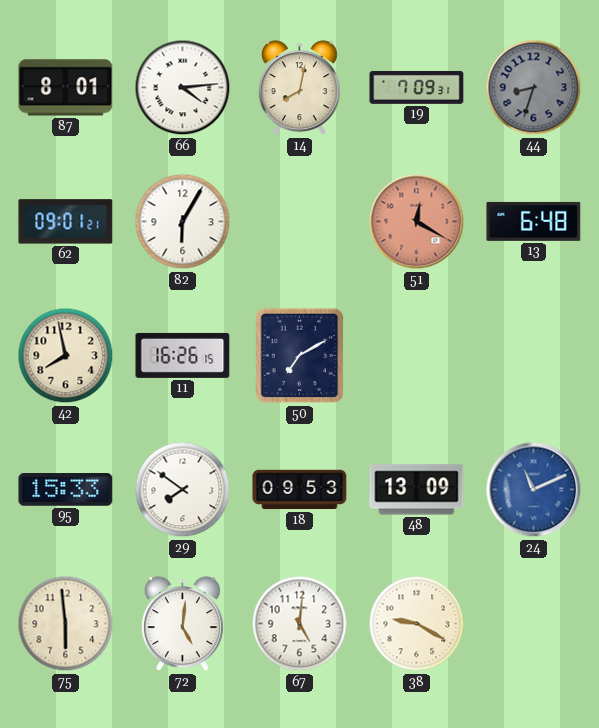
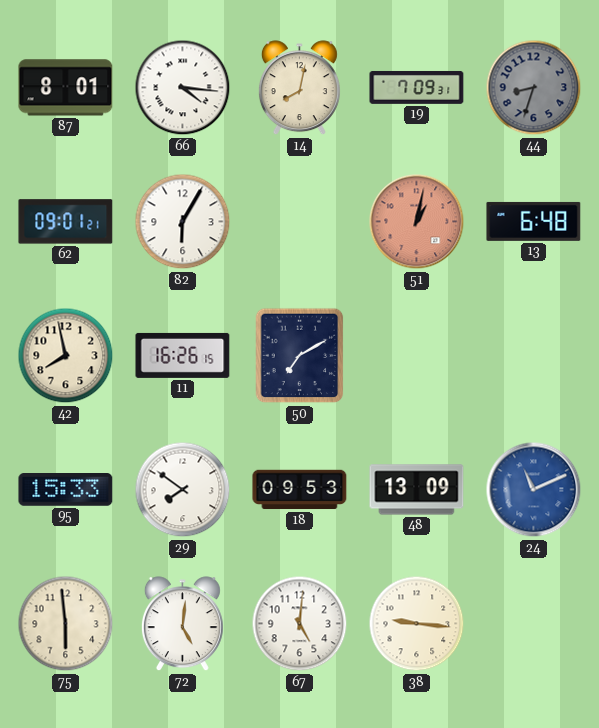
66: 4:14 -> 4:16 (183, 88)
51: 12:20 -> 1:02 (417, 222)
38: 9:20 -> 9:16 (417, 624)
